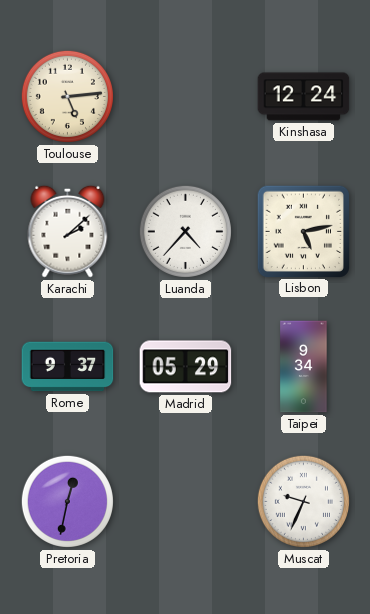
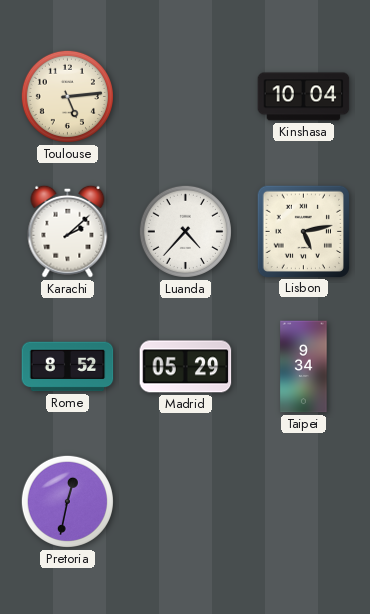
Kinshasa: 12:24 -> 10:04 (304, 97)
Rome: 9:37 -> 8:52 (68, 367)
Muscat: 9:34 -> none (303, 501)
